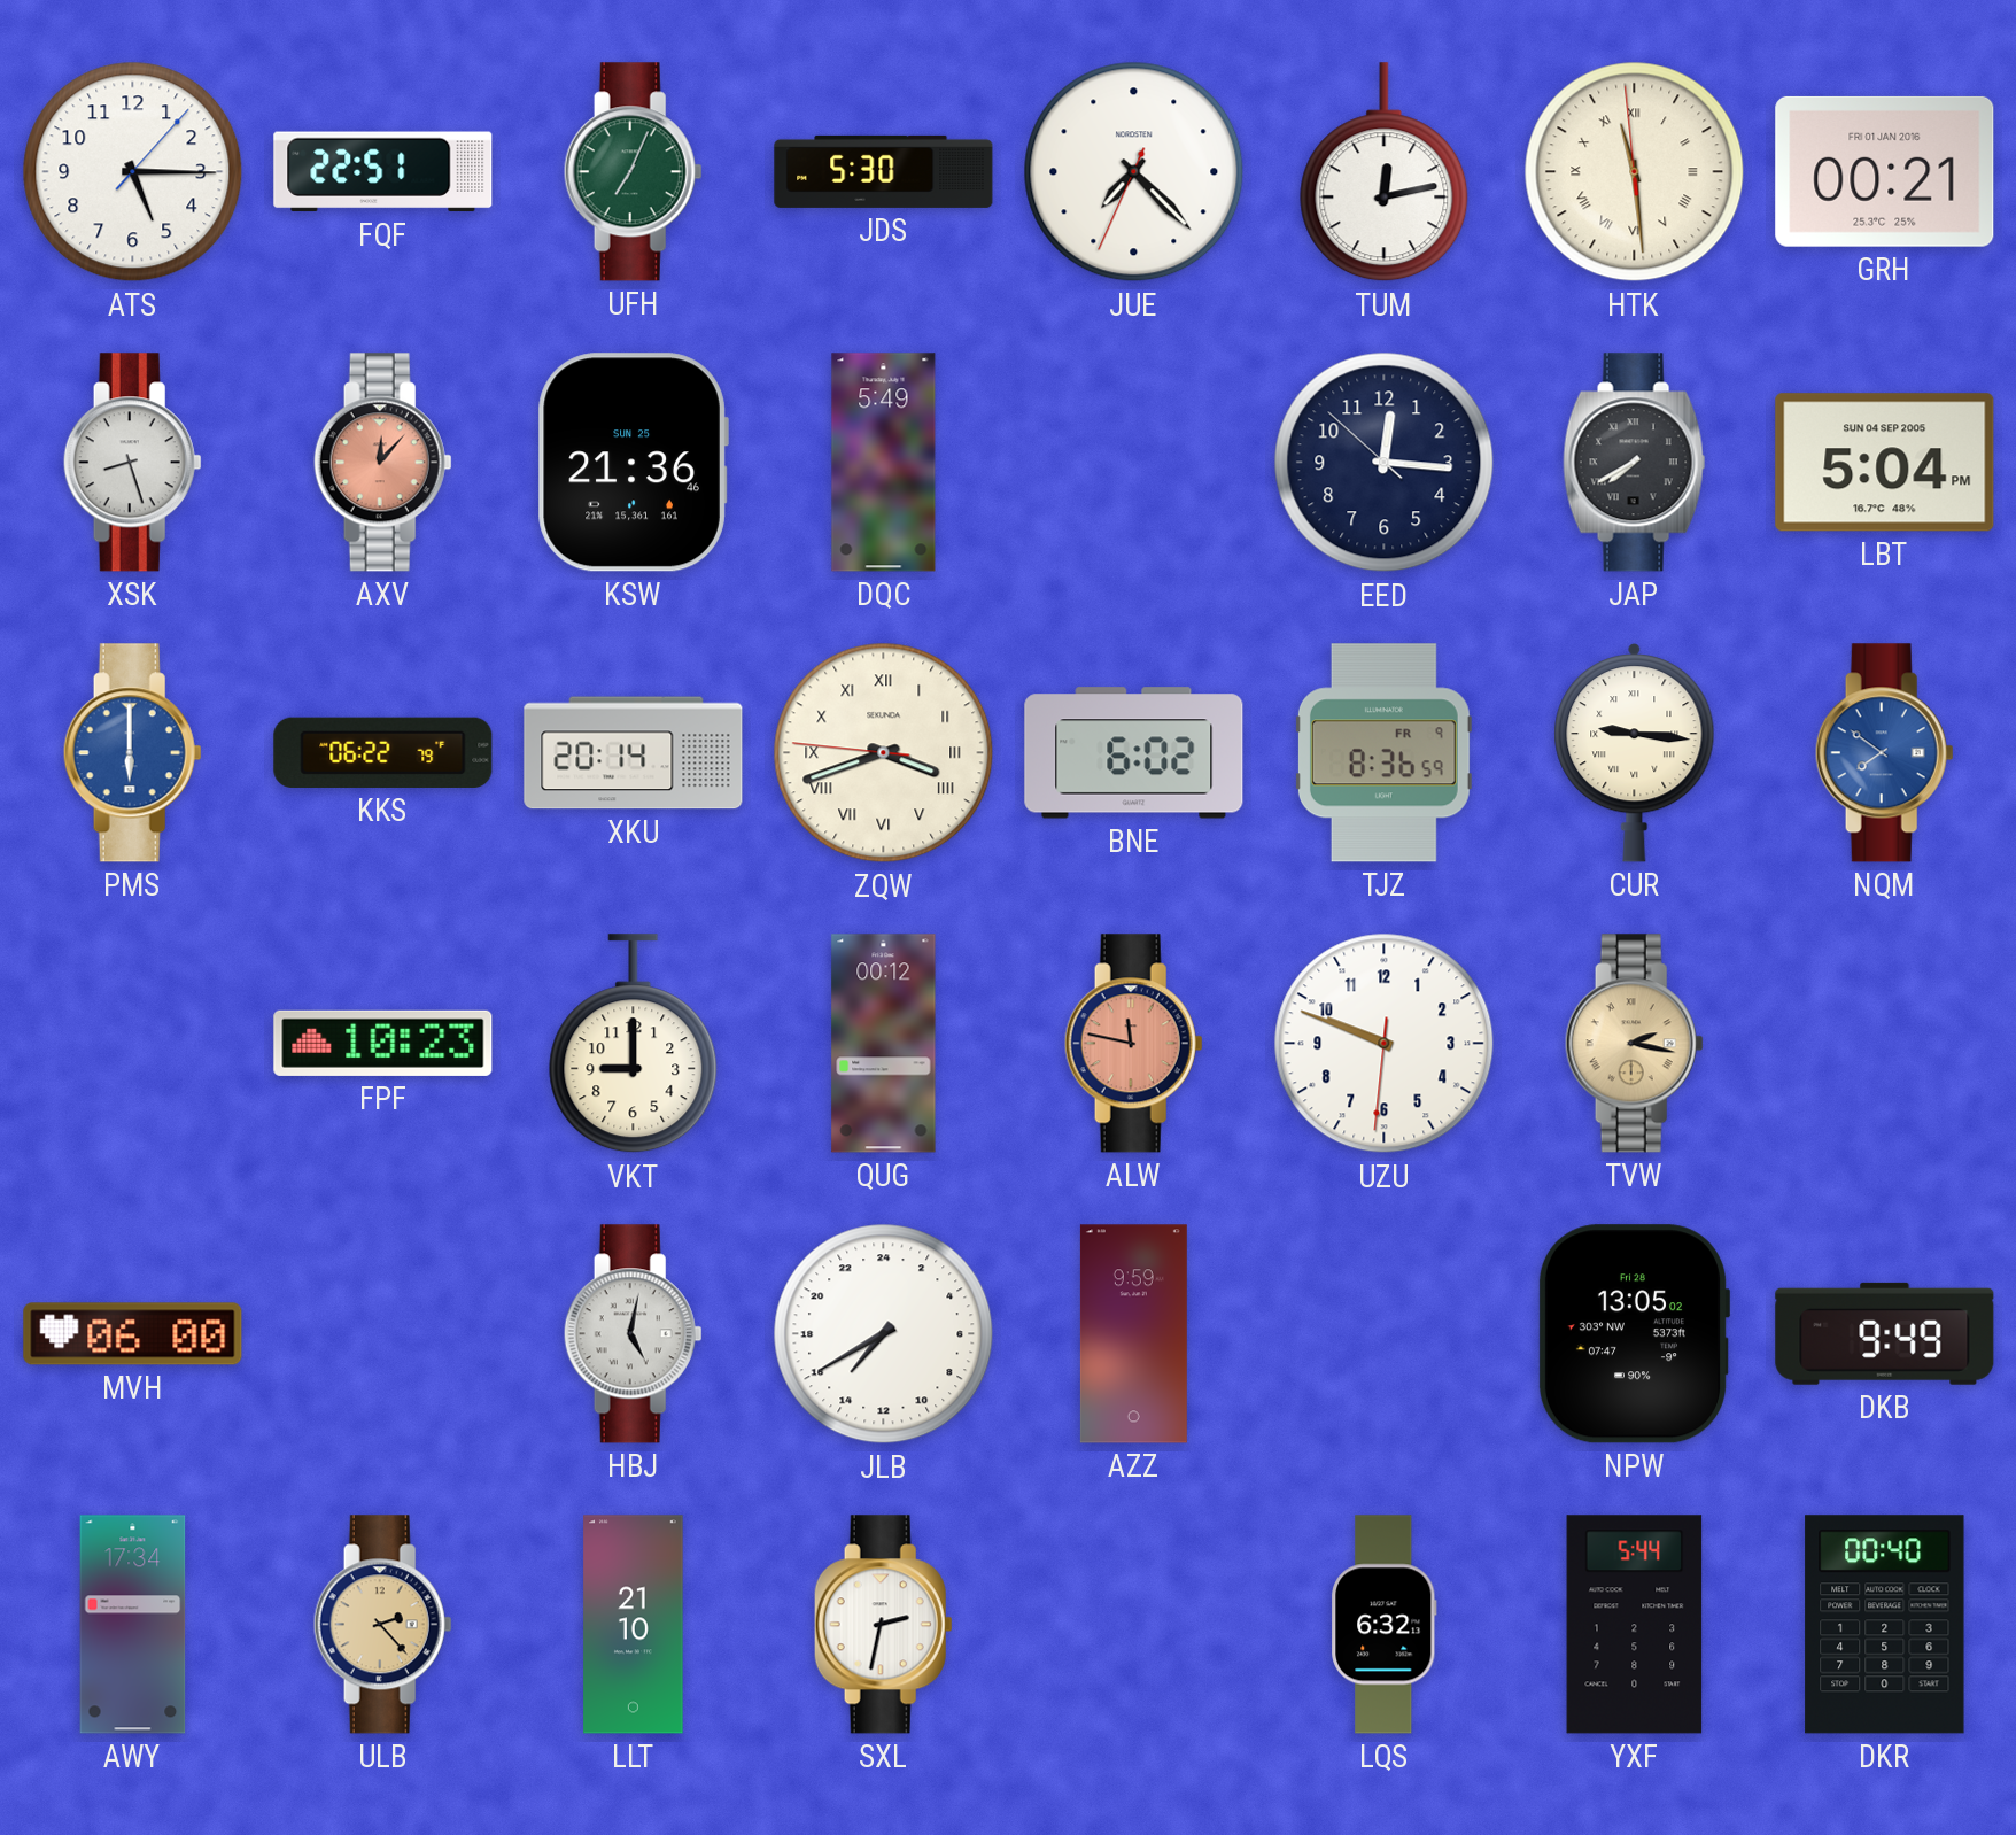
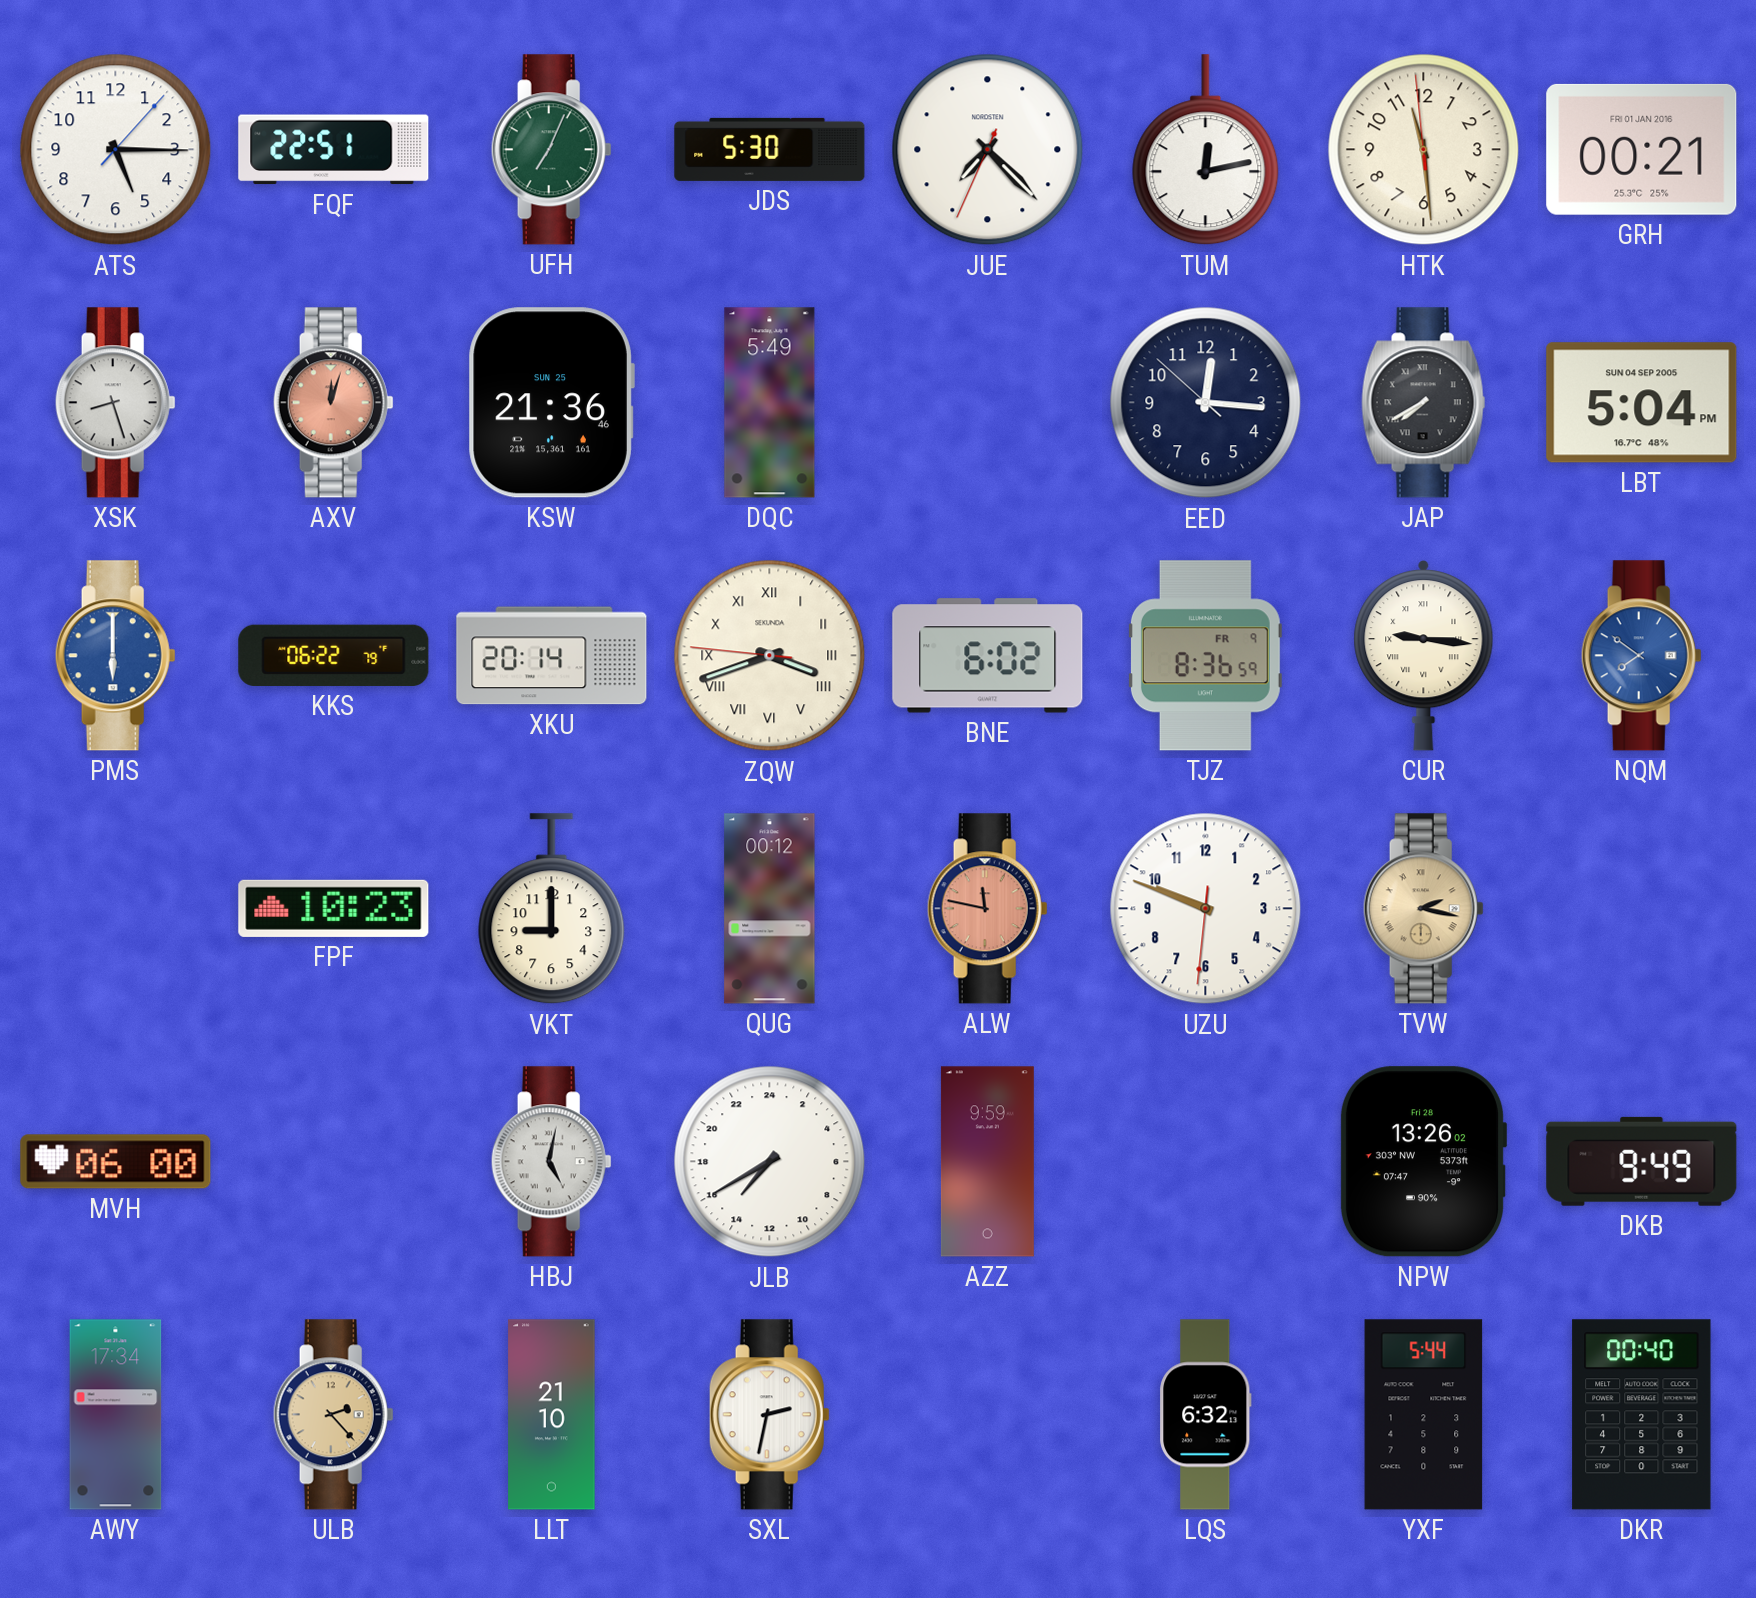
HTK numerals: Roman -> Arabic (1424, 150)
AXV: 12:07 -> 12:03 (333, 403)
NPW: 13:05 -> 13:26 (1423, 1162)
